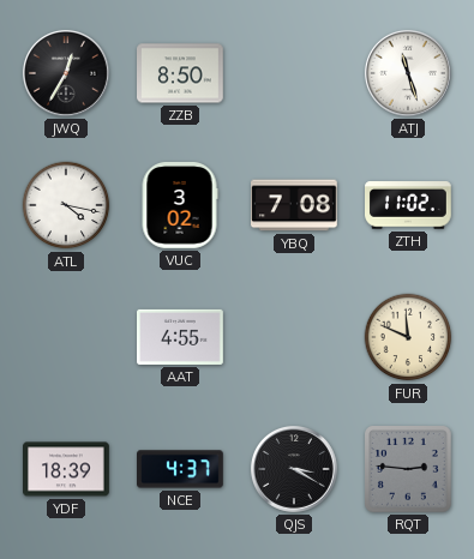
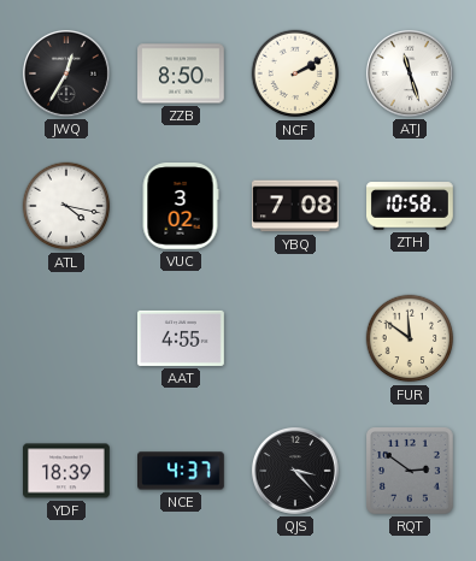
NCF: none -> 2:10 (295, 73)
ZTH: 11:02 -> 10:58 (411, 206)
FUR: 11:49 -> 11:51 (410, 338)
QJS: 3:20 -> 3:23 (295, 471)
RQT: 2:46 -> 2:51 (411, 472)
